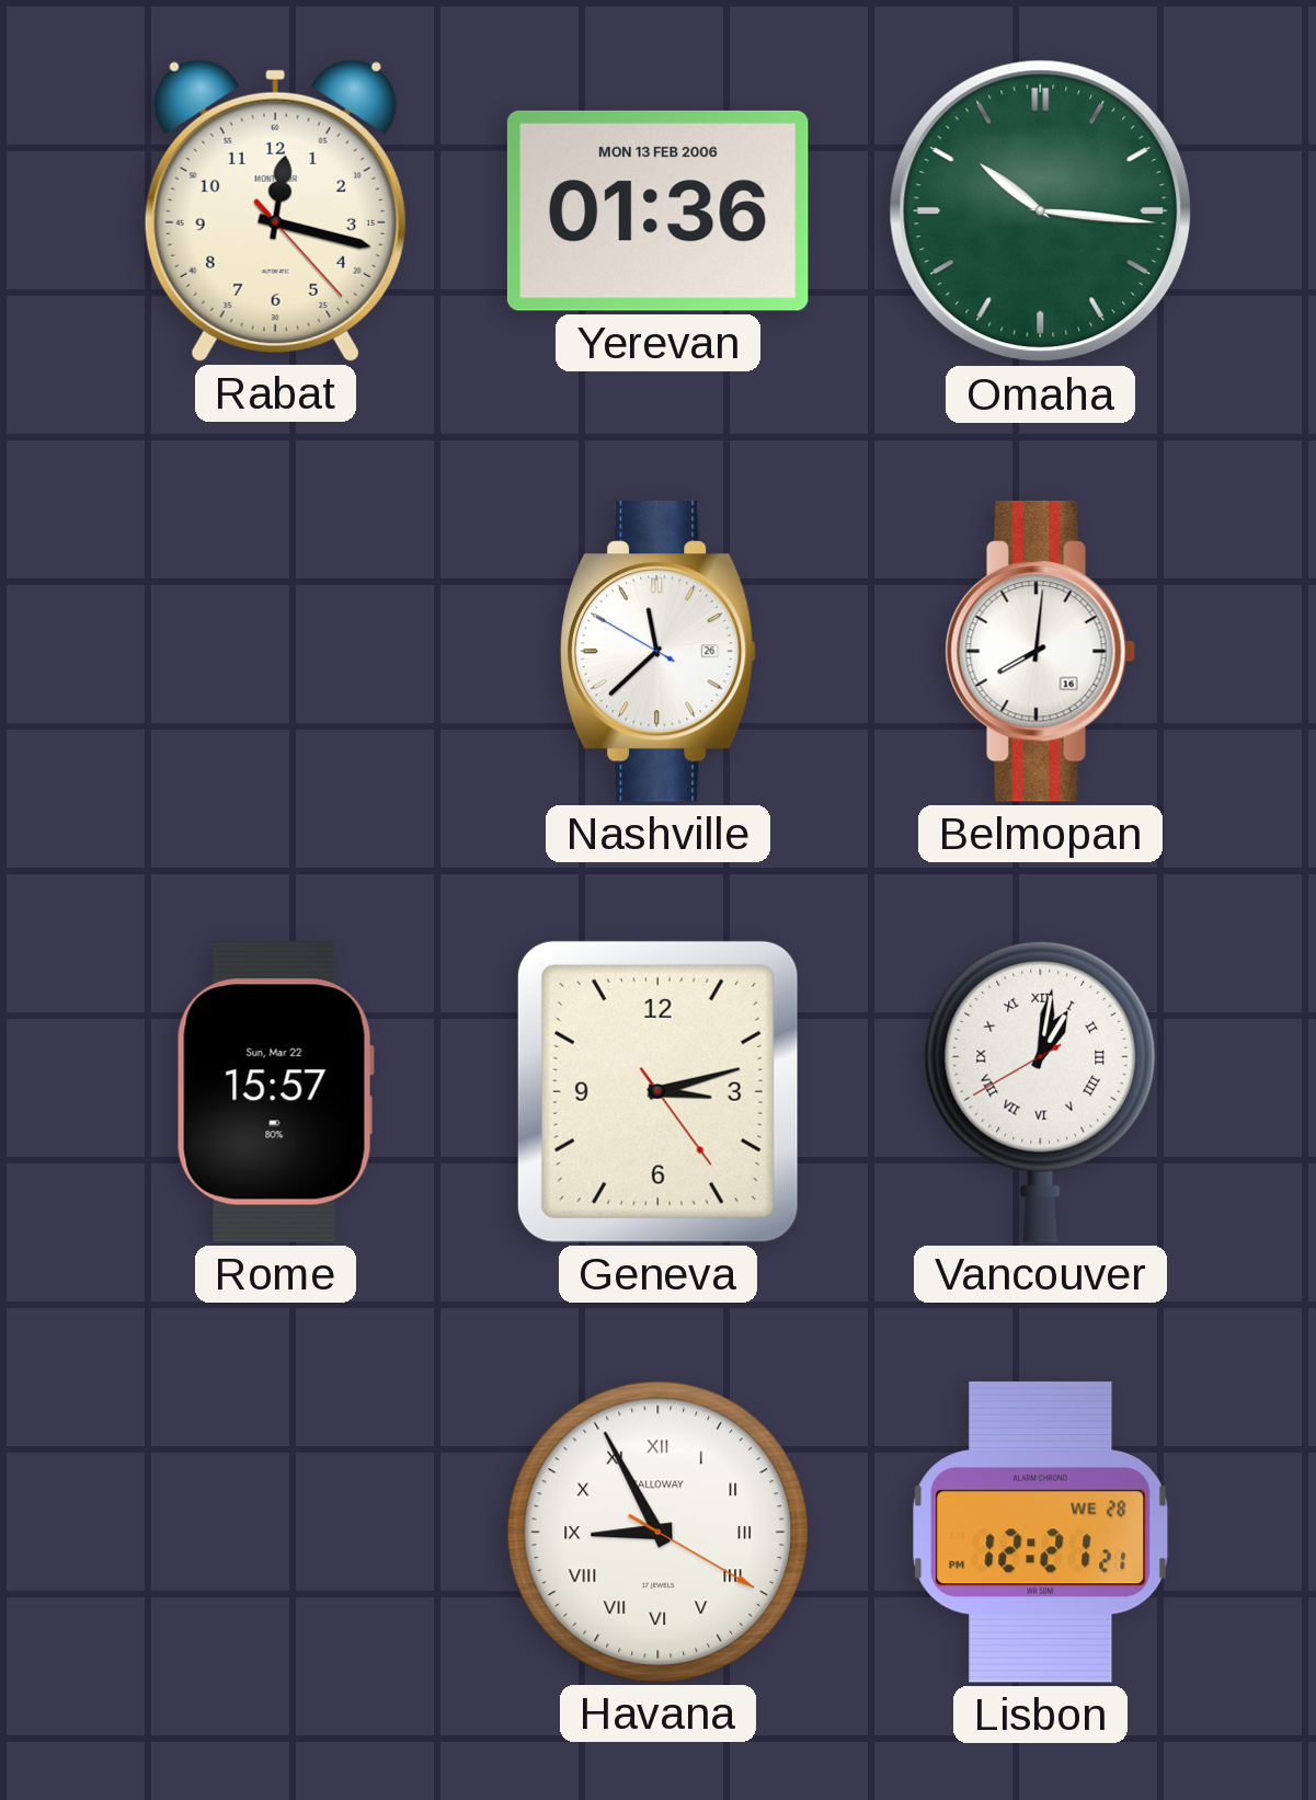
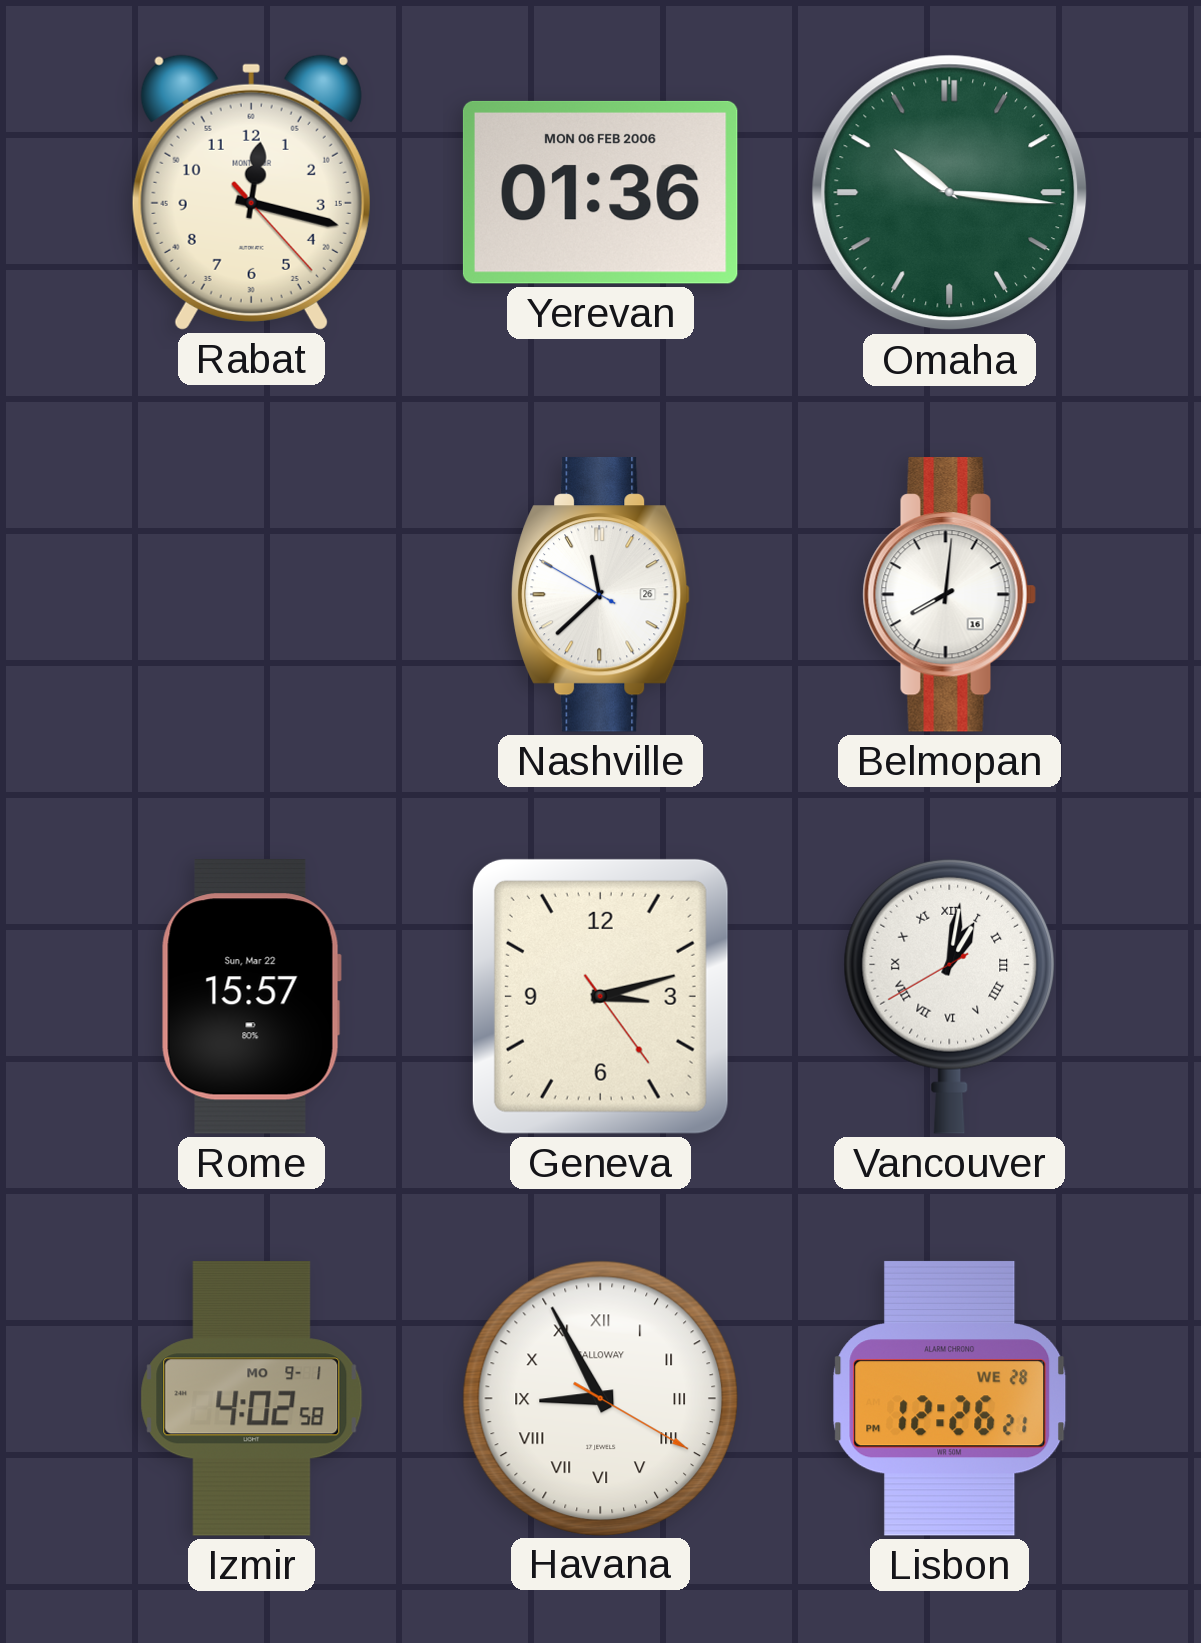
Yerevan date: MON 13 FEB 2006 -> MON 06 FEB 2006 (600, 192)
Izmir: none -> 4:02 (252, 1399)
Lisbon: 12:21 -> 12:26 (950, 1398)
